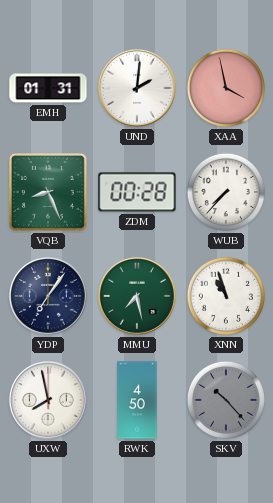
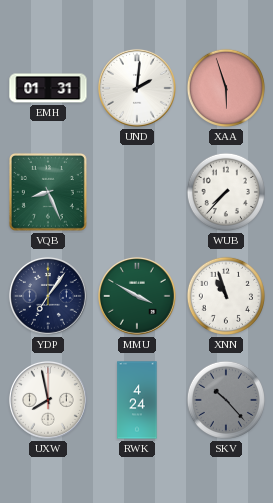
XAA: 3:58 -> 5:57 (226, 88)
ZDM: 00:28 -> none (137, 192)
MMU: 7:28 -> 3:50 (137, 296)
RWK: 4:50 -> 4:24 (137, 400)
